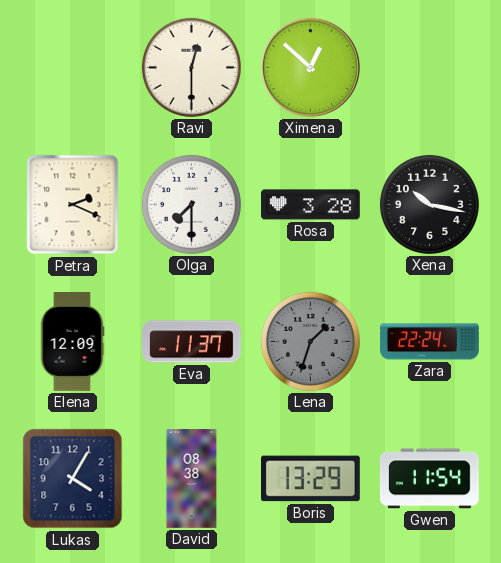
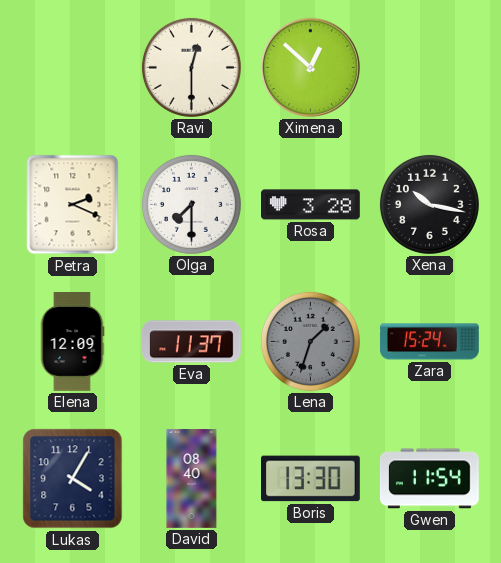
Zara: 22:24 -> 15:24 (430, 342)
David: 08:38 -> 08:40 (192, 479)
Boris: 13:29 -> 13:30 (311, 479)
